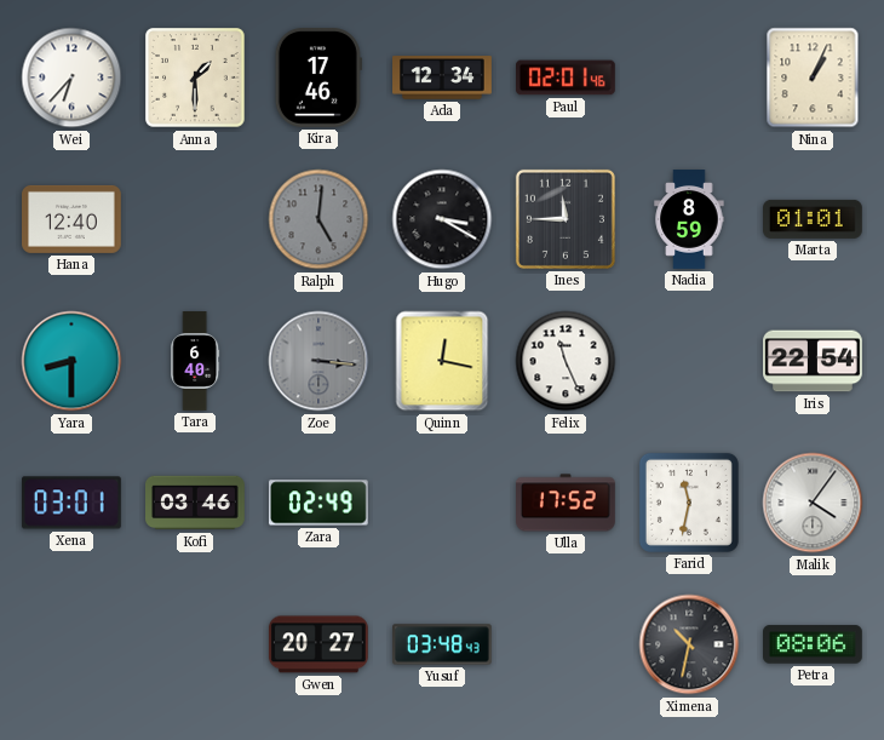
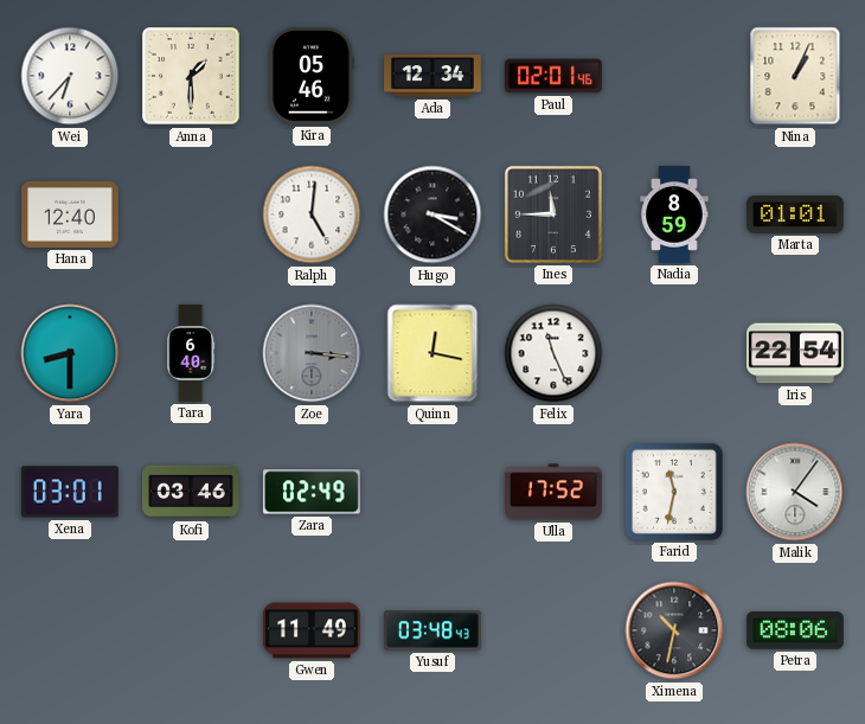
Kira: 17:46 -> 05:46 (312, 77)
Ralph dial: grey -> white (312, 214)
Gwen: 20:27 -> 11:49 (312, 630)
